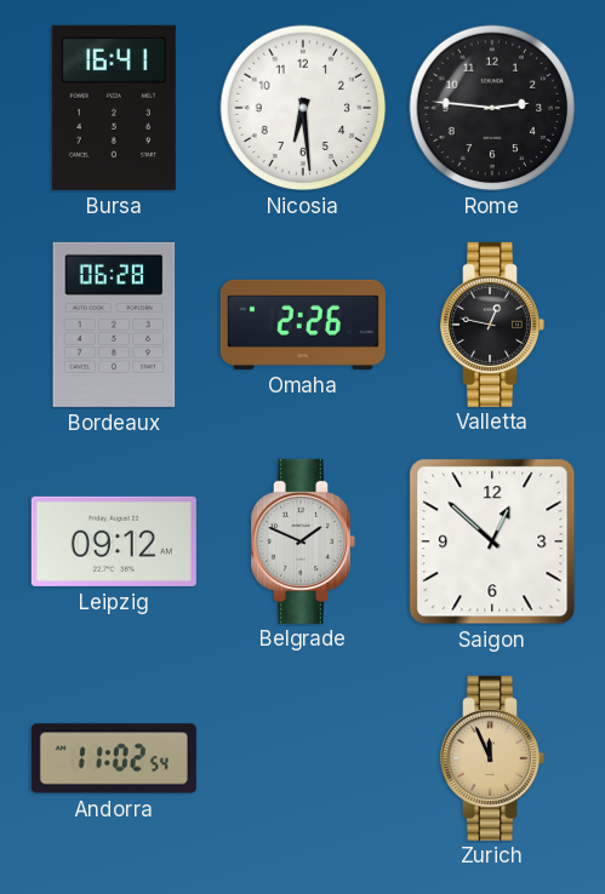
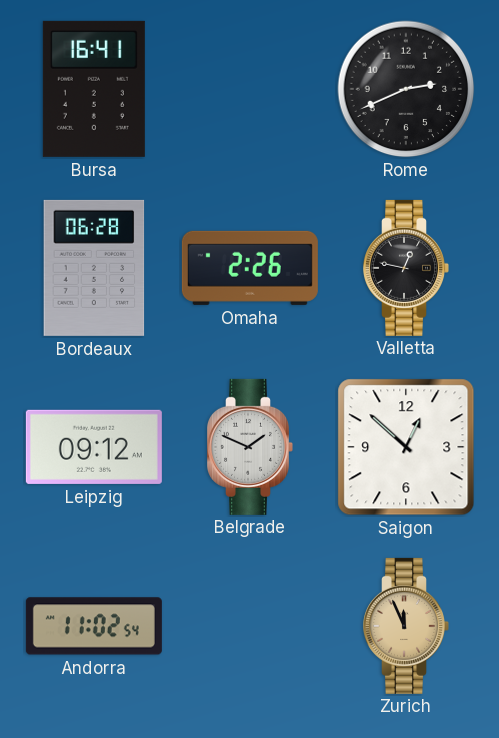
Nicosia: 6:29 -> none (303, 108)
Rome: 2:46 -> 2:41 (406, 89)
